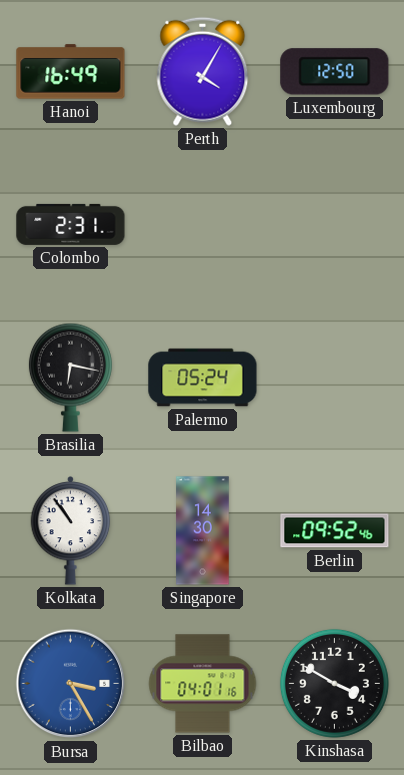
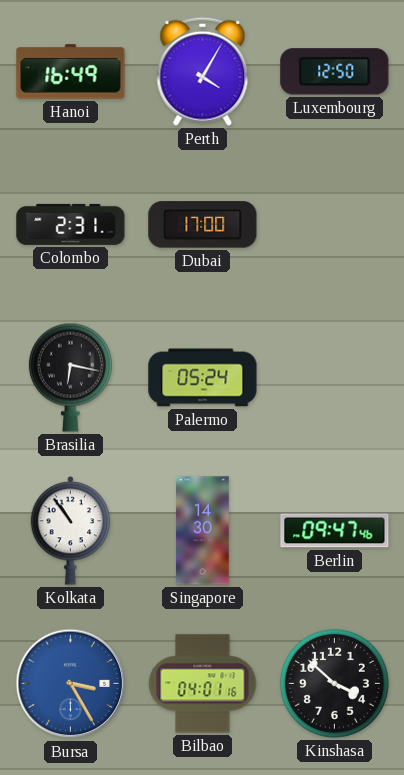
Dubai: none -> 17:00 (203, 225)
Berlin: 09:52 -> 09:47 (335, 531)
Kinshasa: 3:50 -> 3:52 (334, 683)
